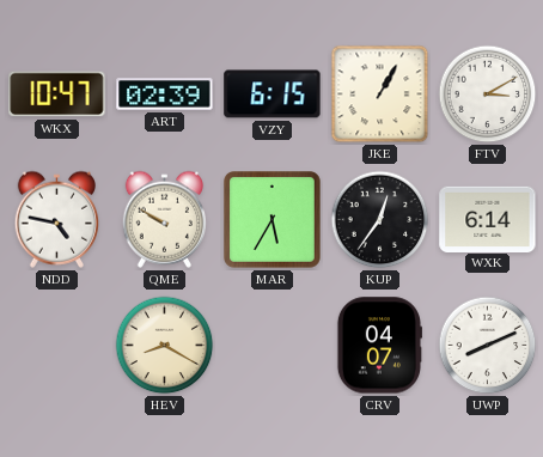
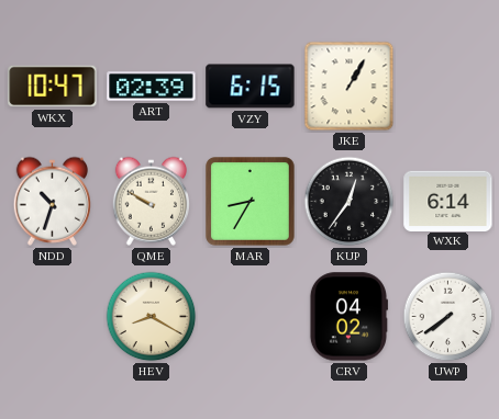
FTV: 3:10 -> none (488, 95)
NDD: 4:47 -> 10:33 (52, 201)
MAR: 5:35 -> 8:35 (251, 202)
CRV: 04:07 -> 04:02 (348, 317)
UWP: 8:11 -> 7:39 (448, 317)
